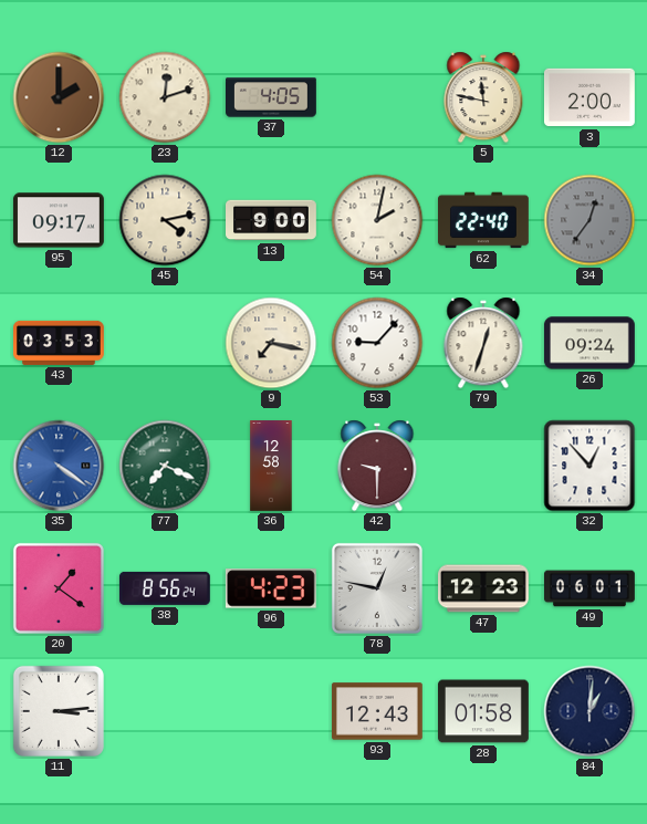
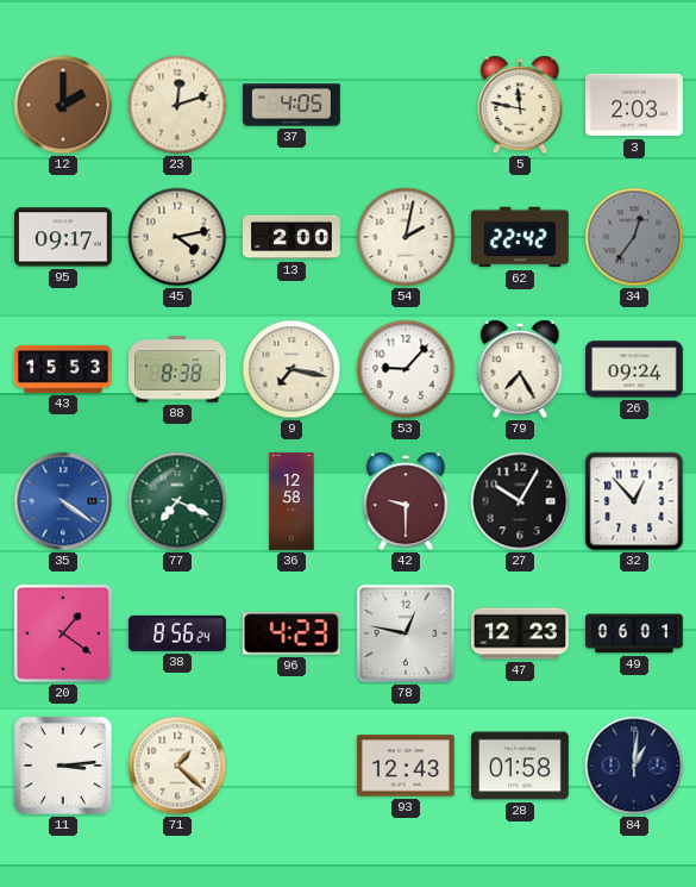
3: 2:00 -> 2:03 (635, 105)
13: 9:00 -> 2:00 (293, 237)
62: 22:40 -> 22:42 (521, 237)
43: 03:53 -> 15:53 (64, 369)
88: none -> 8:38 (178, 369)
79: 12:33 -> 7:25 (520, 369)
27: none -> 10:05 (520, 501)
71: none -> 1:22 (177, 766)
